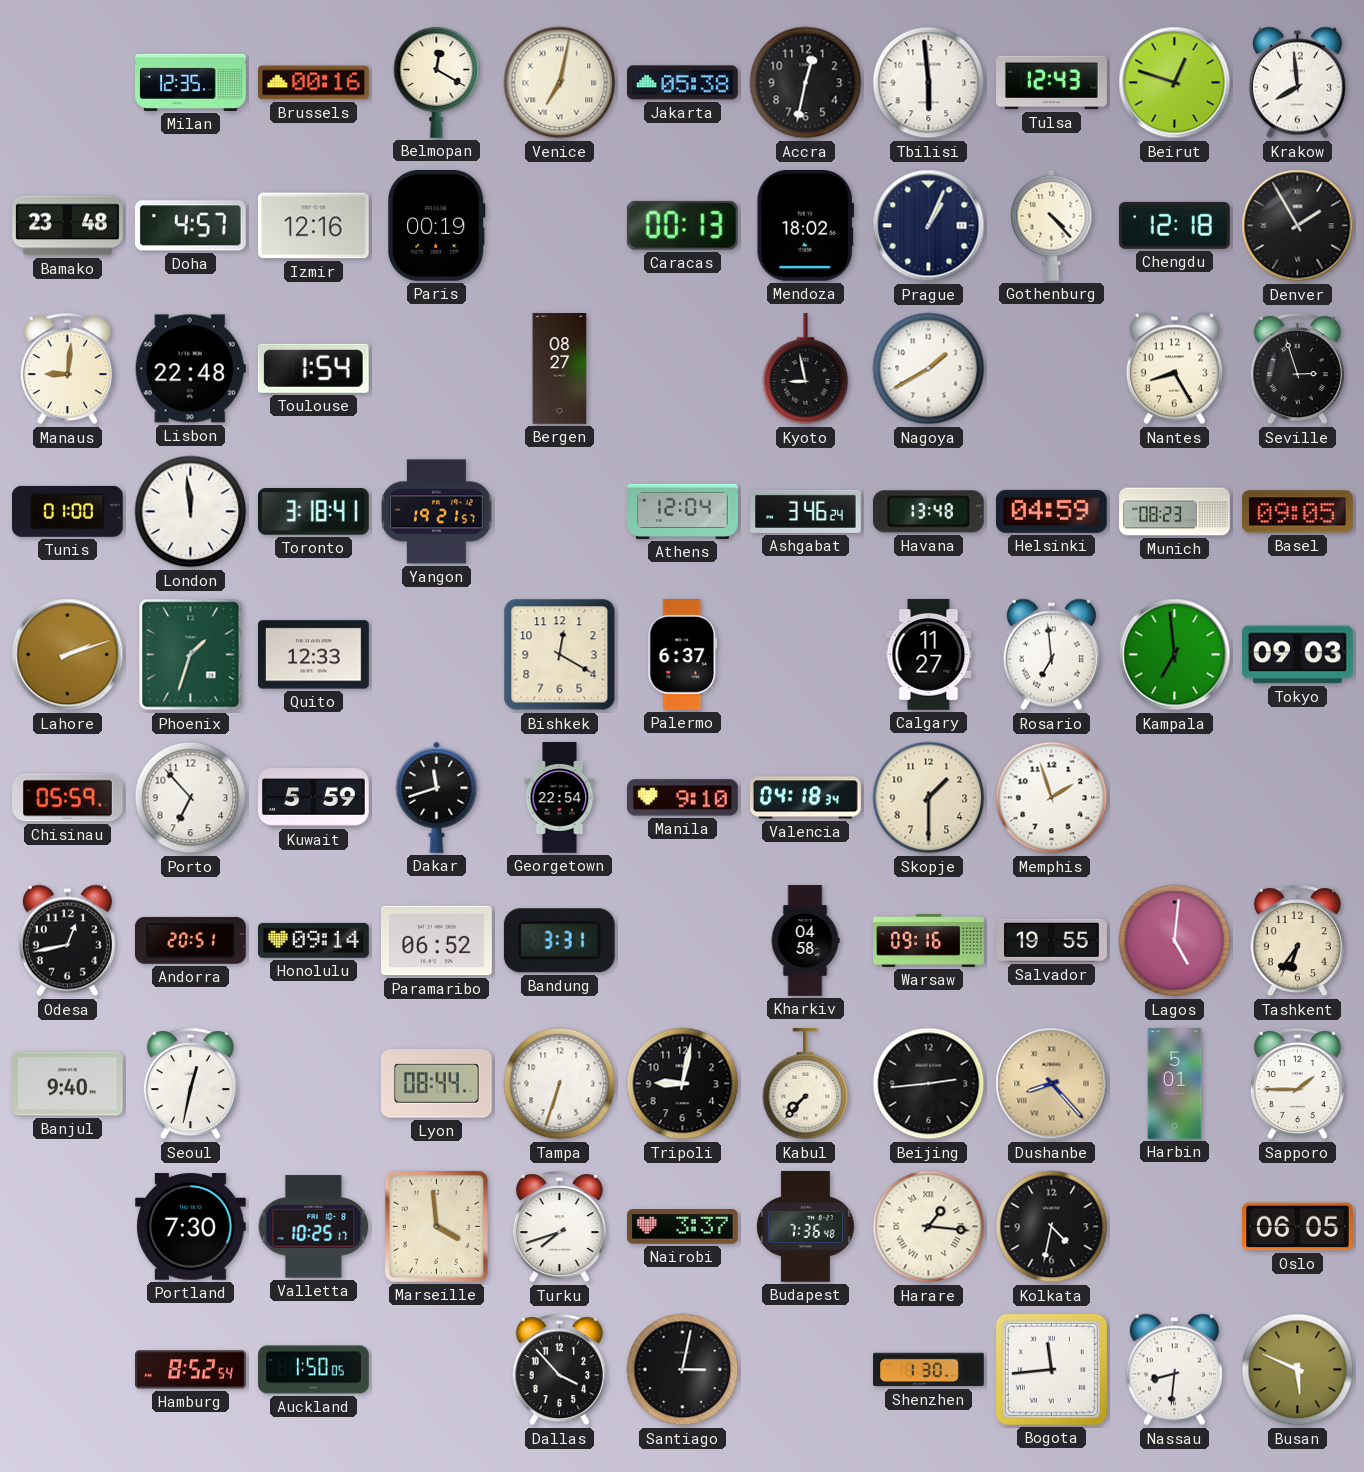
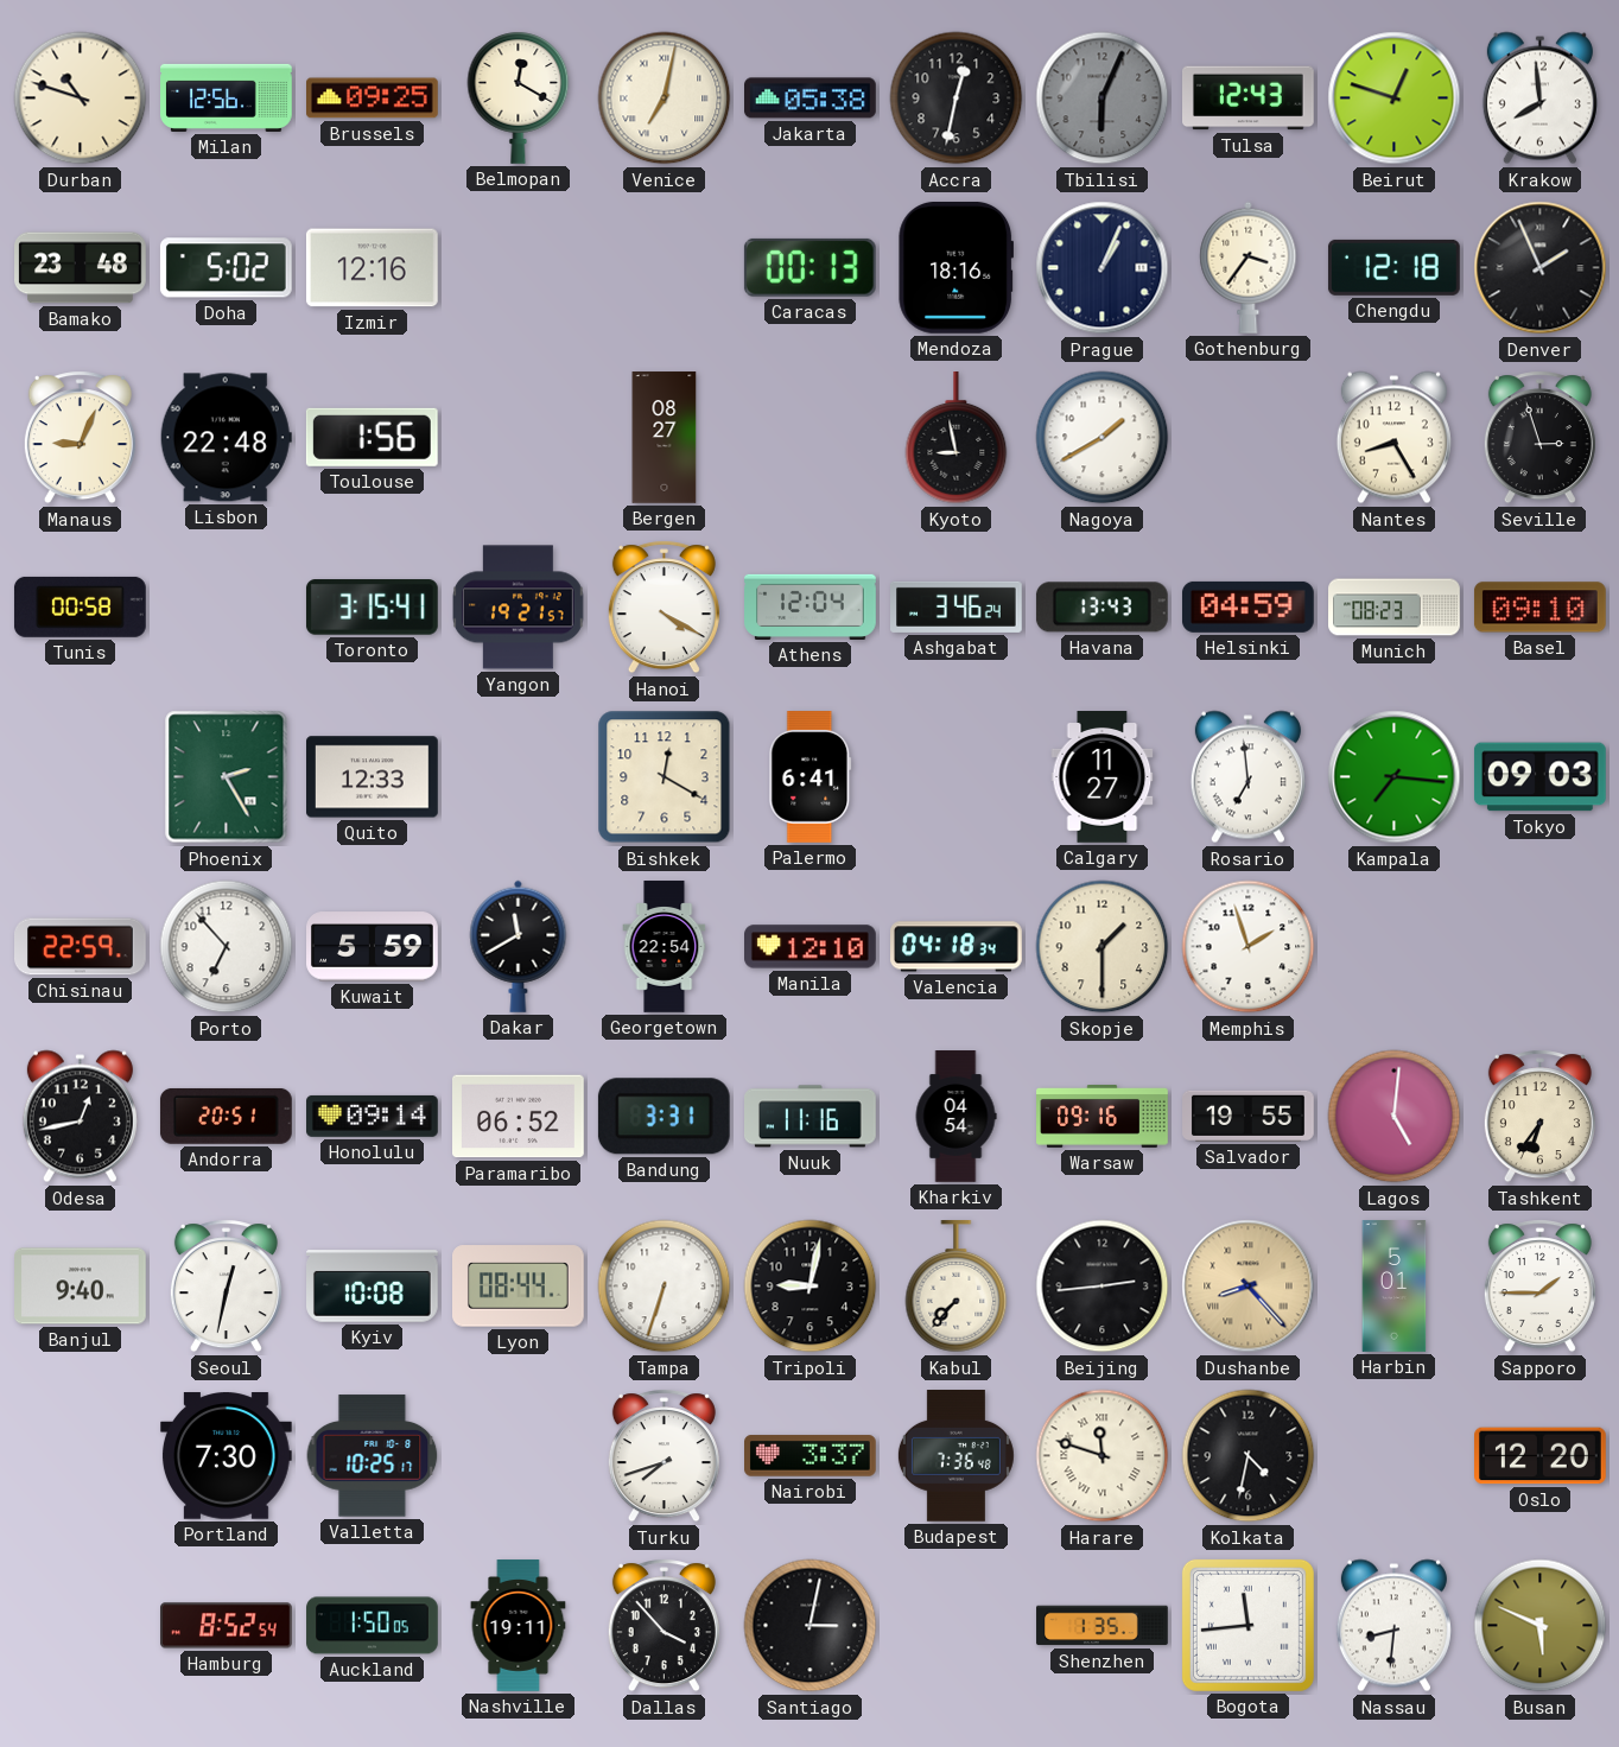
Durban: none -> 10:48 (81, 99)
Milan: 12:35 -> 12:56 (227, 97)
Brussels: 00:16 -> 09:25 (373, 99)
Tbilisi: 5:59 -> 6:04 (1103, 99)
Tbilisi dial: white -> grey (1103, 99)
Doha: 4:57 -> 5:02 (226, 268)
Paris: 00:19 -> none (437, 225)
Mendoza: 18:02 -> 18:16 (955, 267)
Gothenburg: 4:23 -> 3:36 (1249, 267)
Denver: 1:55 -> 1:56 (1541, 268)
Manaus: 9:01 -> 9:04 (80, 438)
Toulouse: 1:54 -> 1:56 (372, 437)
Tunis: 01:00 -> 00:58 (80, 606)
London: 11:59 -> none (191, 512)
Toronto: 3:18 -> 3:15 (373, 608)
Hanoi: none -> 4:20 (664, 608)
Havana: 13:48 -> 13:43 (1101, 608)
Basel: 09:05 -> 09:10 (1539, 608)
Lahore: 2:12 -> none (68, 655)
Phoenix: 1:33 -> 2:25 (227, 777)
Palermo: 6:37 -> 6:41 (811, 777)
Kampala: 6:59 -> 7:16 (1395, 777)
Chisinau: 05:59 -> 22:59 (81, 947)
Dakar: 11:42 -> 11:40 (519, 946)
Manila: 9:10 -> 12:10 (811, 947)
Nuuk: none -> 11:16 (811, 1117)
Kharkiv: 04:58 -> 04:54 (955, 1117)
Kyiv: none -> 10:08 (373, 1287)
Marseille: 3:59 -> none (436, 1226)
Harare: 1:16 -> 11:48 (1103, 1456)
Oslo: 06:05 -> 12:20 (1541, 1456)
Nashville: none -> 19:11 (519, 1626)
Shenzhen: 1:30 -> 1:35 (1103, 1626)
